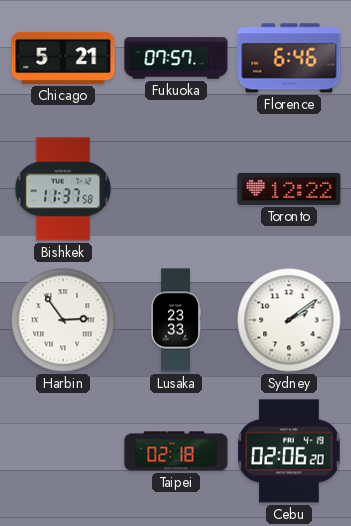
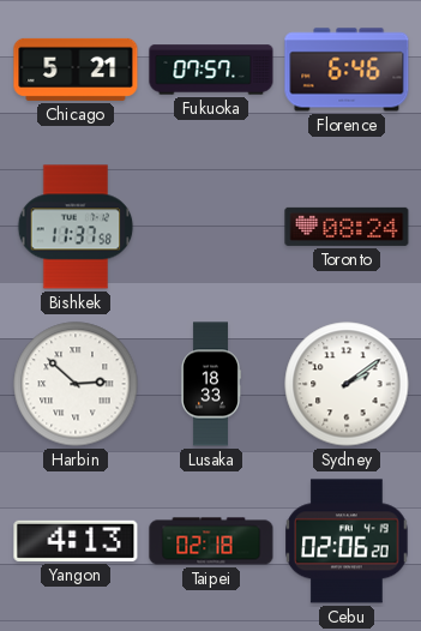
Toronto: 12:22 -> 08:24 (347, 227)
Harbin: 2:54 -> 2:52 (76, 384)
Lusaka: 23:33 -> 18:33 (210, 384)
Yangon: none -> 4:13 (76, 541)
